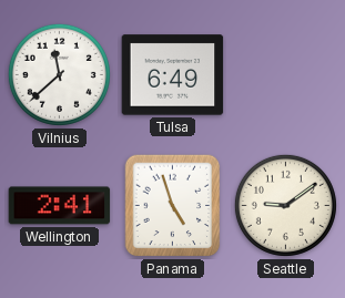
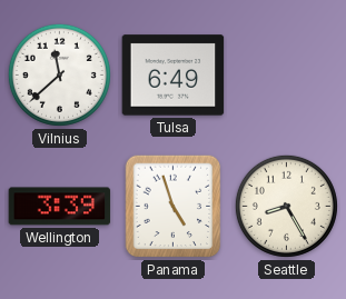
Wellington: 2:41 -> 3:39 (60, 207)
Seattle: 9:09 -> 8:25 (286, 206)
